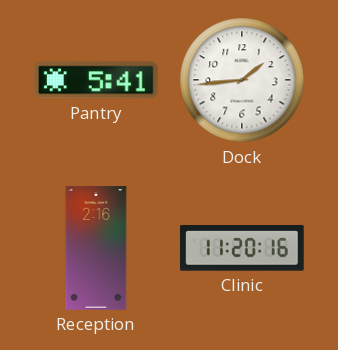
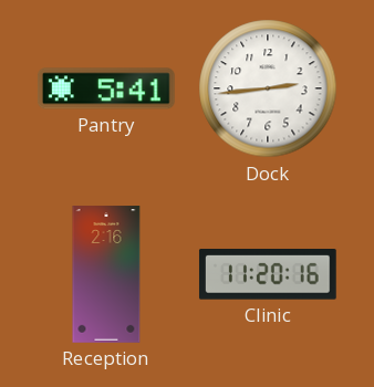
Dock: 1:44 -> 2:44 (268, 88)
